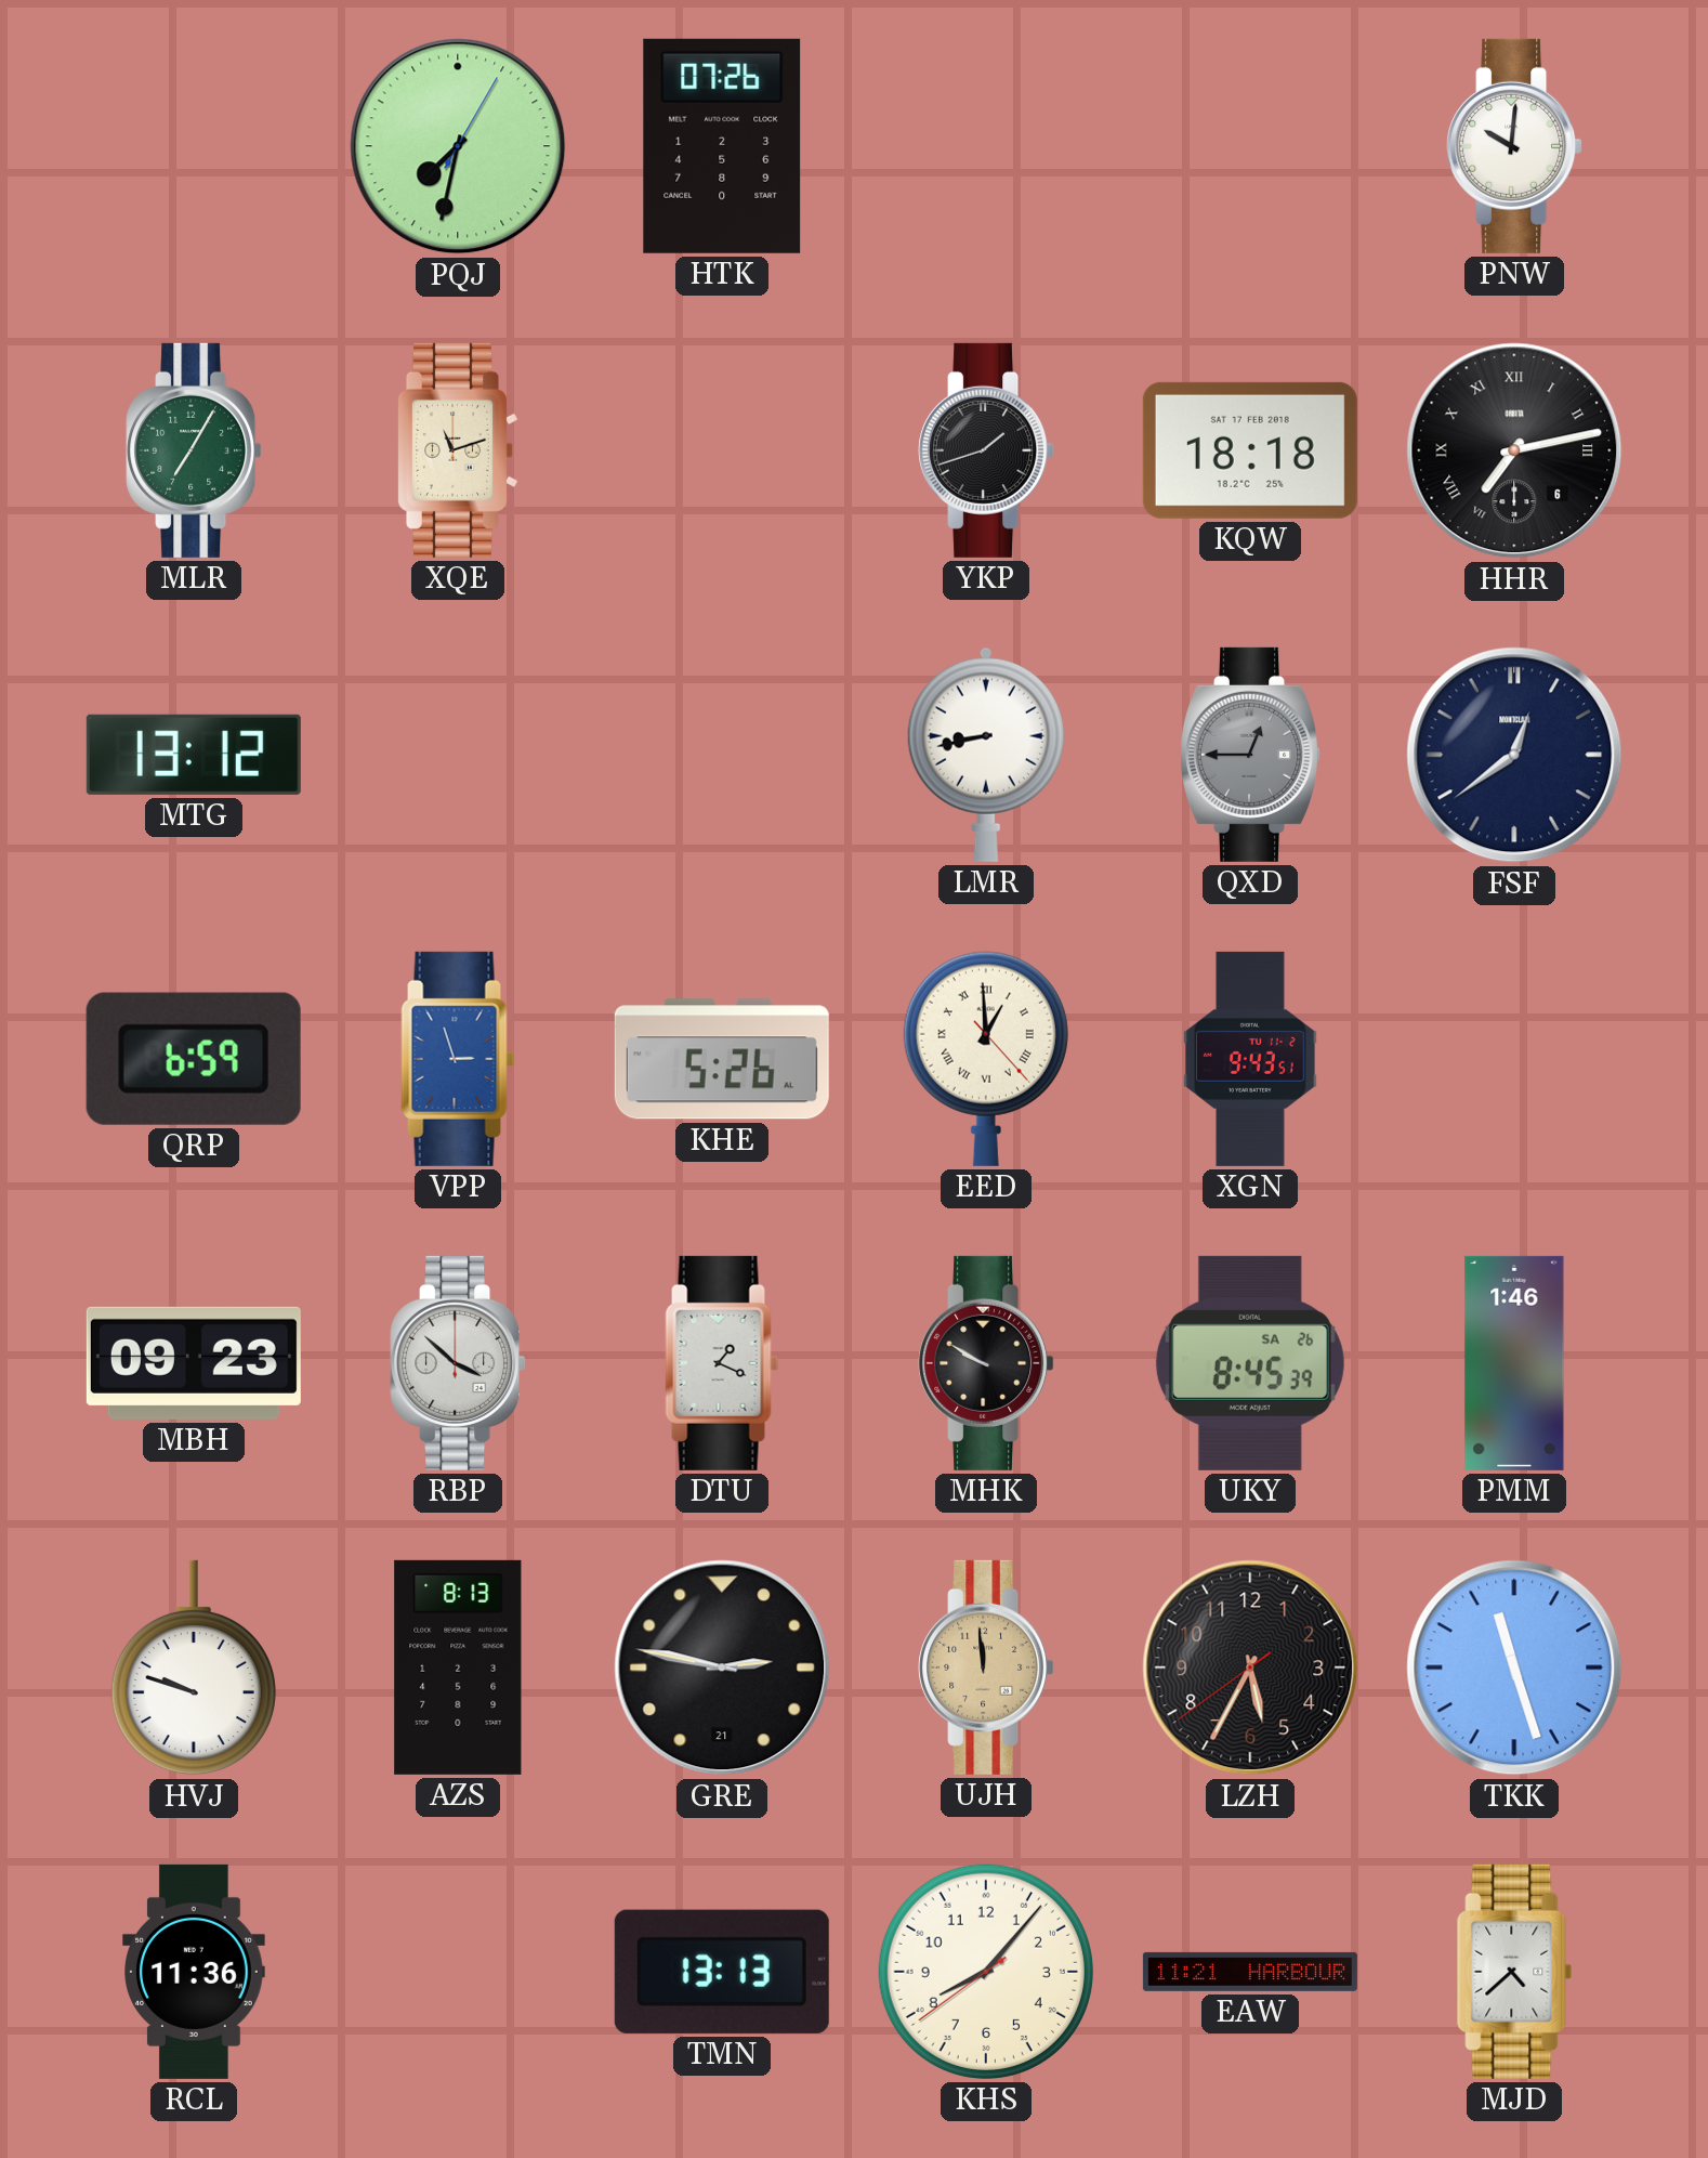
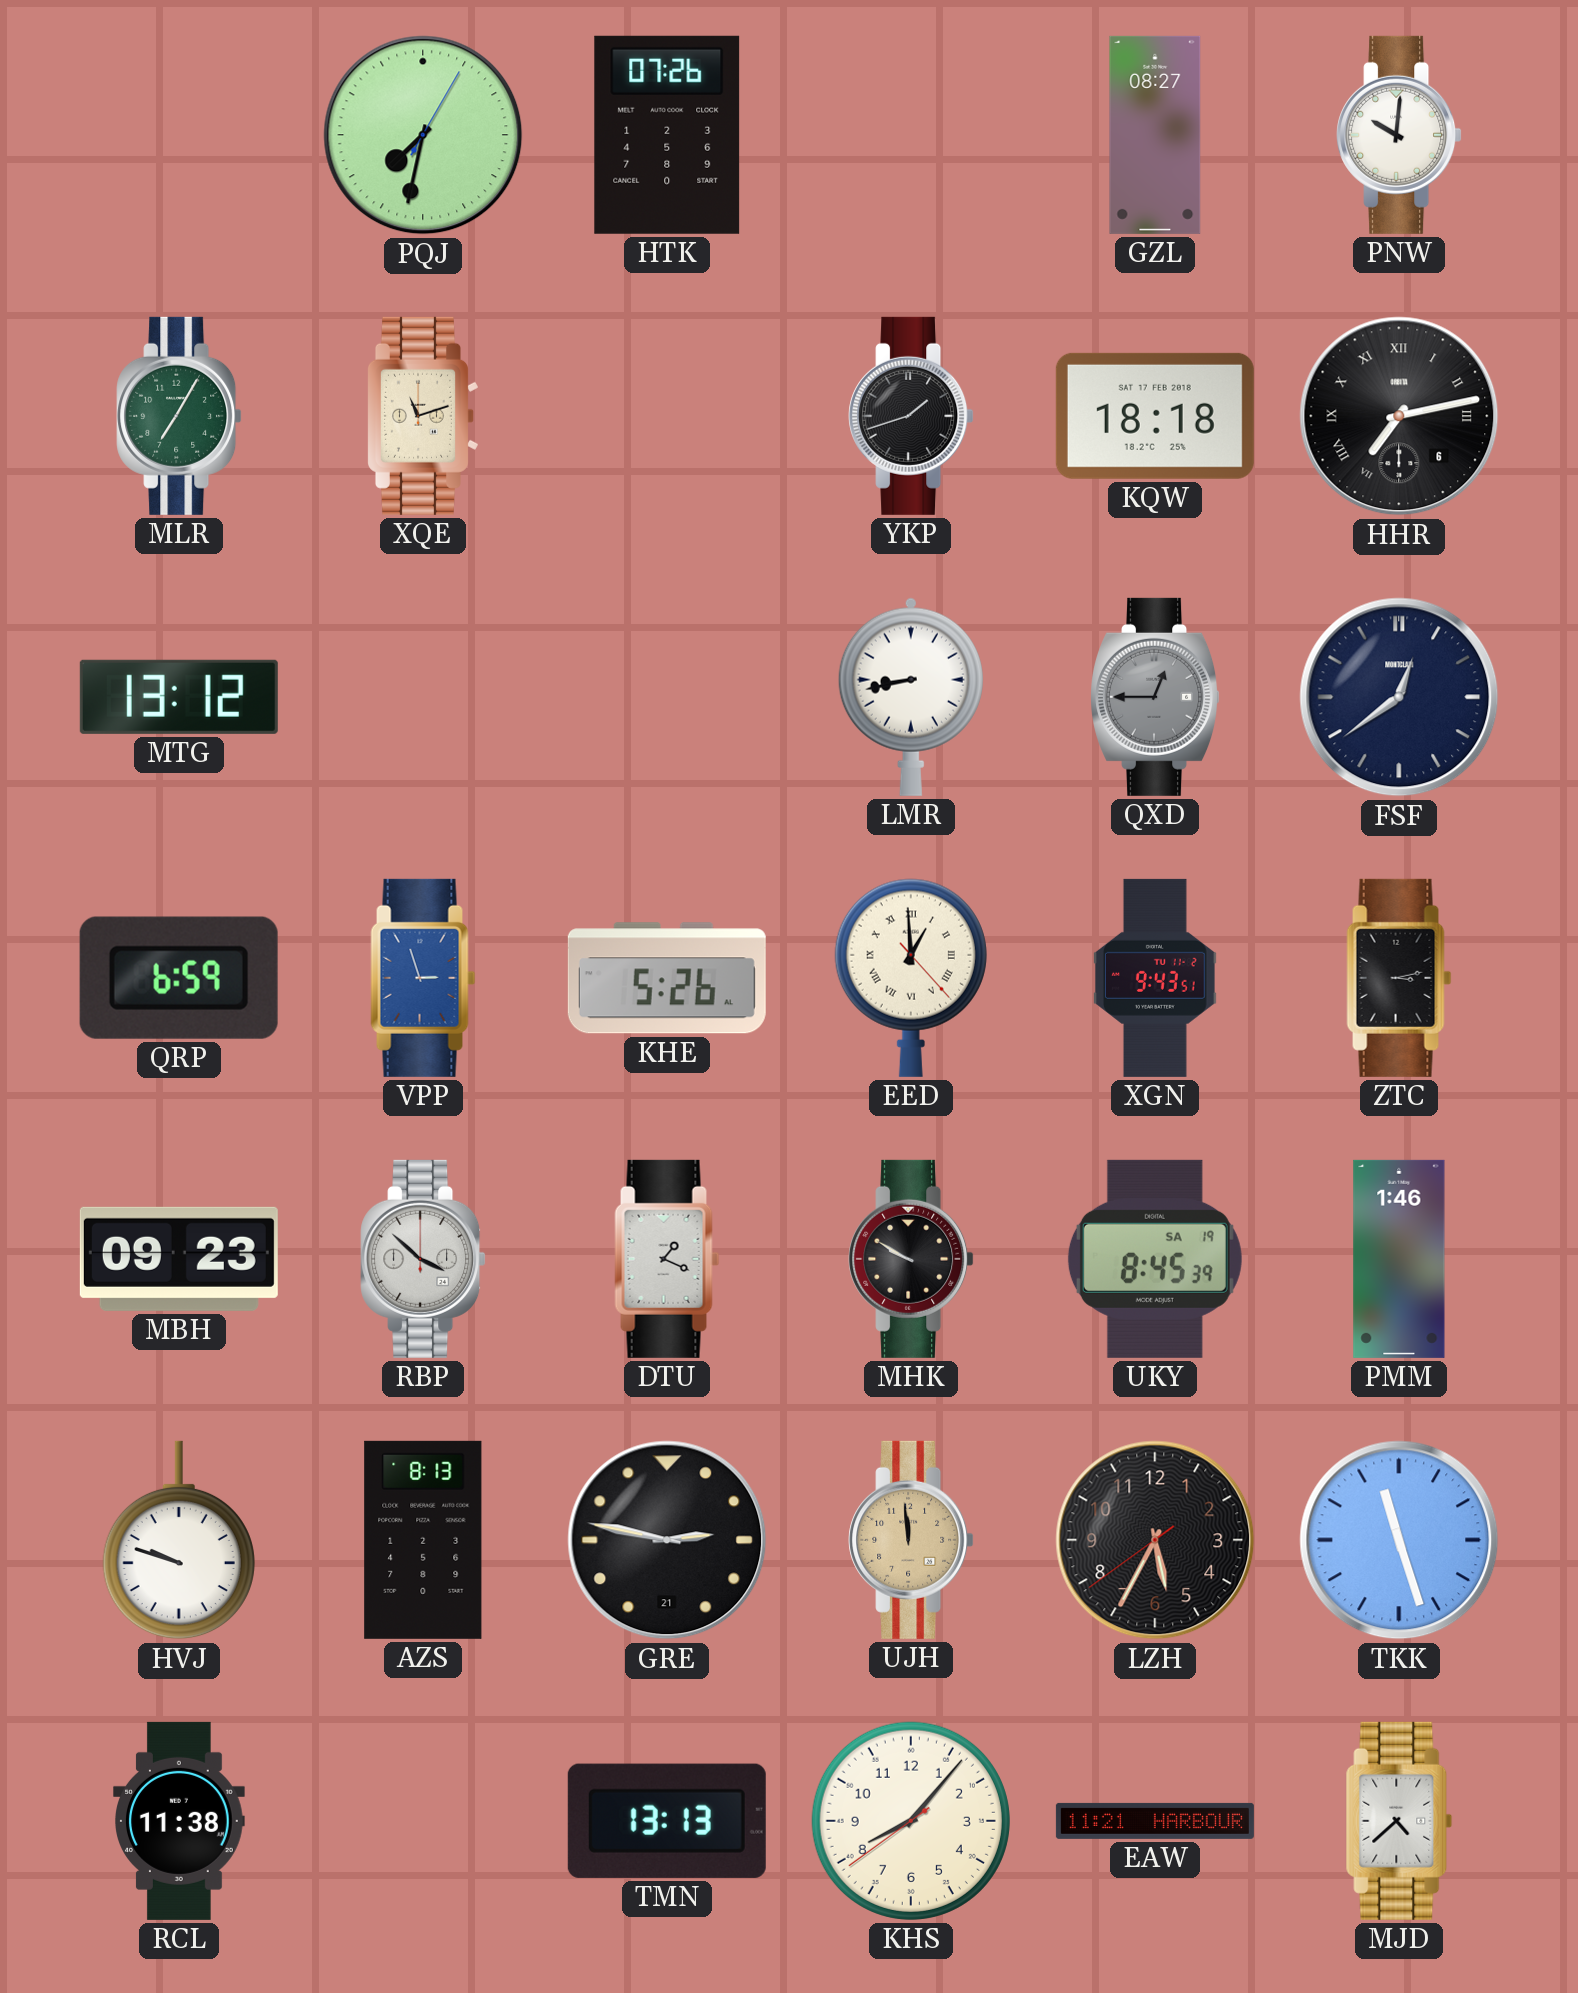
GZL: none -> 08:27 (1155, 135)
ZTC: none -> 3:13 (1399, 978)
UKY date: SA 26 -> SA 19 (1155, 1259)
RCL: 11:36 -> 11:38 (180, 1821)
